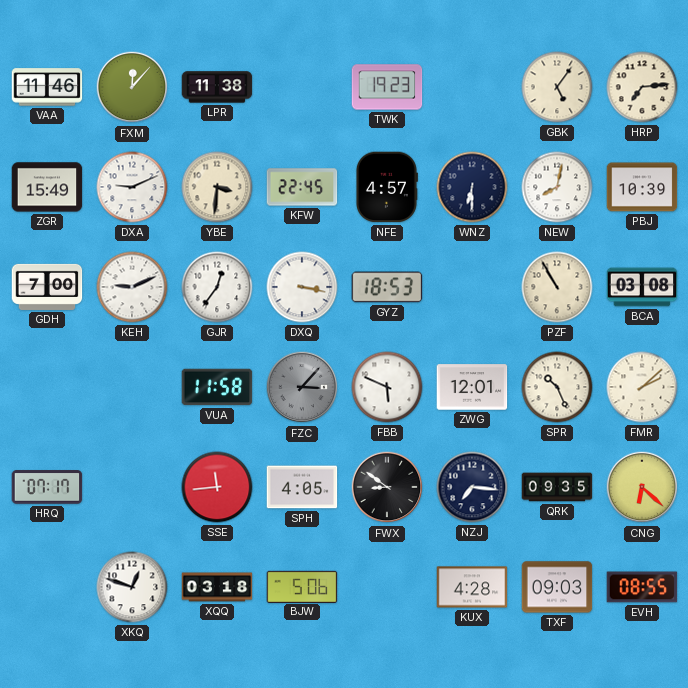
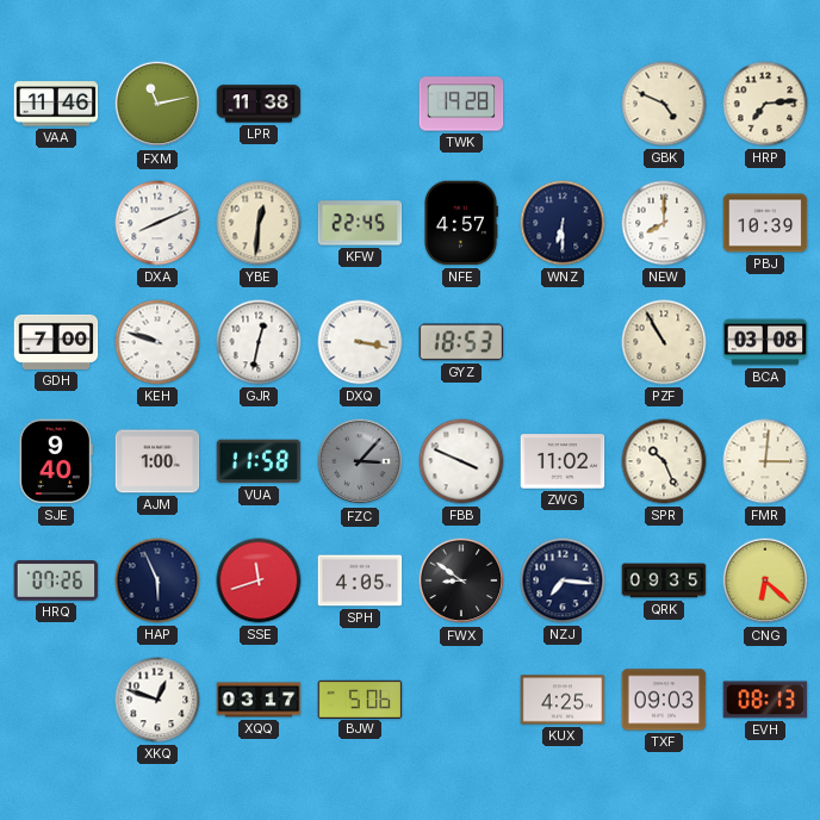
FXM: 12:07 -> 11:13 (157, 104)
TWK: 19:23 -> 19:28 (461, 104)
GBK: 5:06 -> 4:49 (664, 104)
ZGR: 15:49 -> none (47, 187)
DXA: 9:11 -> 8:11 (157, 223)
YBE: 3:31 -> 12:31 (259, 223)
NEW: 8:02 -> 8:00 (664, 223)
KEH: 9:11 -> 9:48 (157, 342)
GJR: 12:36 -> 12:32 (259, 342)
SJE: none -> 9:40 (56, 461)
AJM: none -> 1:00 (157, 461)
FBB: 5:49 -> 3:49 (461, 461)
ZWG: 12:01 -> 11:02 (563, 461)
FMR: 2:08 -> 3:01 (765, 461)
HRQ: 07:17 -> 07:26 (56, 580)
HAP: none -> 5:56 (157, 580)
SSE: 11:44 -> 11:42 (259, 580)
XQQ: 03:18 -> 03:17 (259, 700)
KUX: 4:28 -> 4:25 (563, 700)
EVH: 08:55 -> 08:13 (765, 700)
